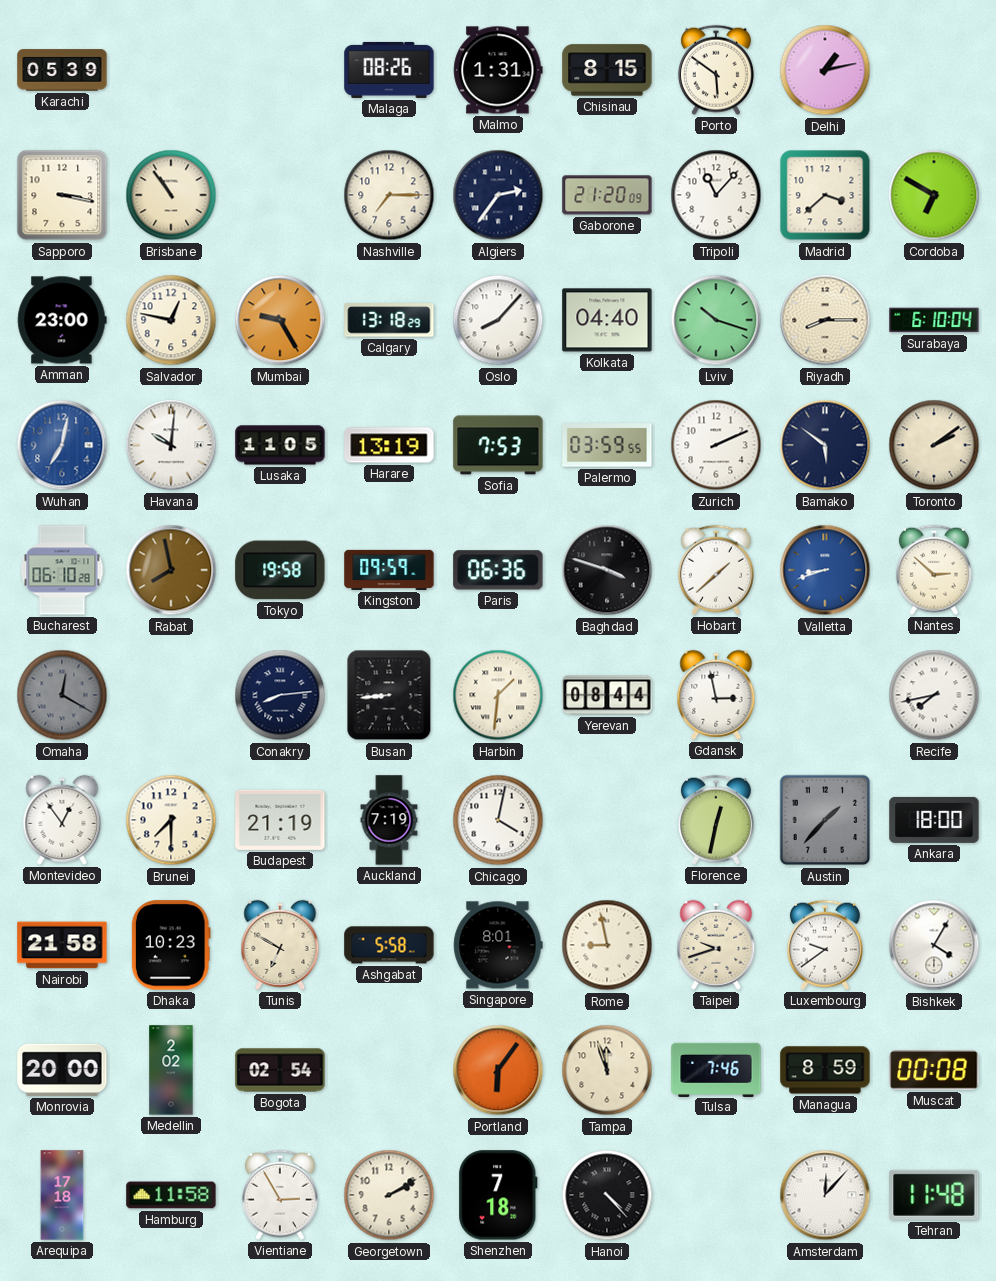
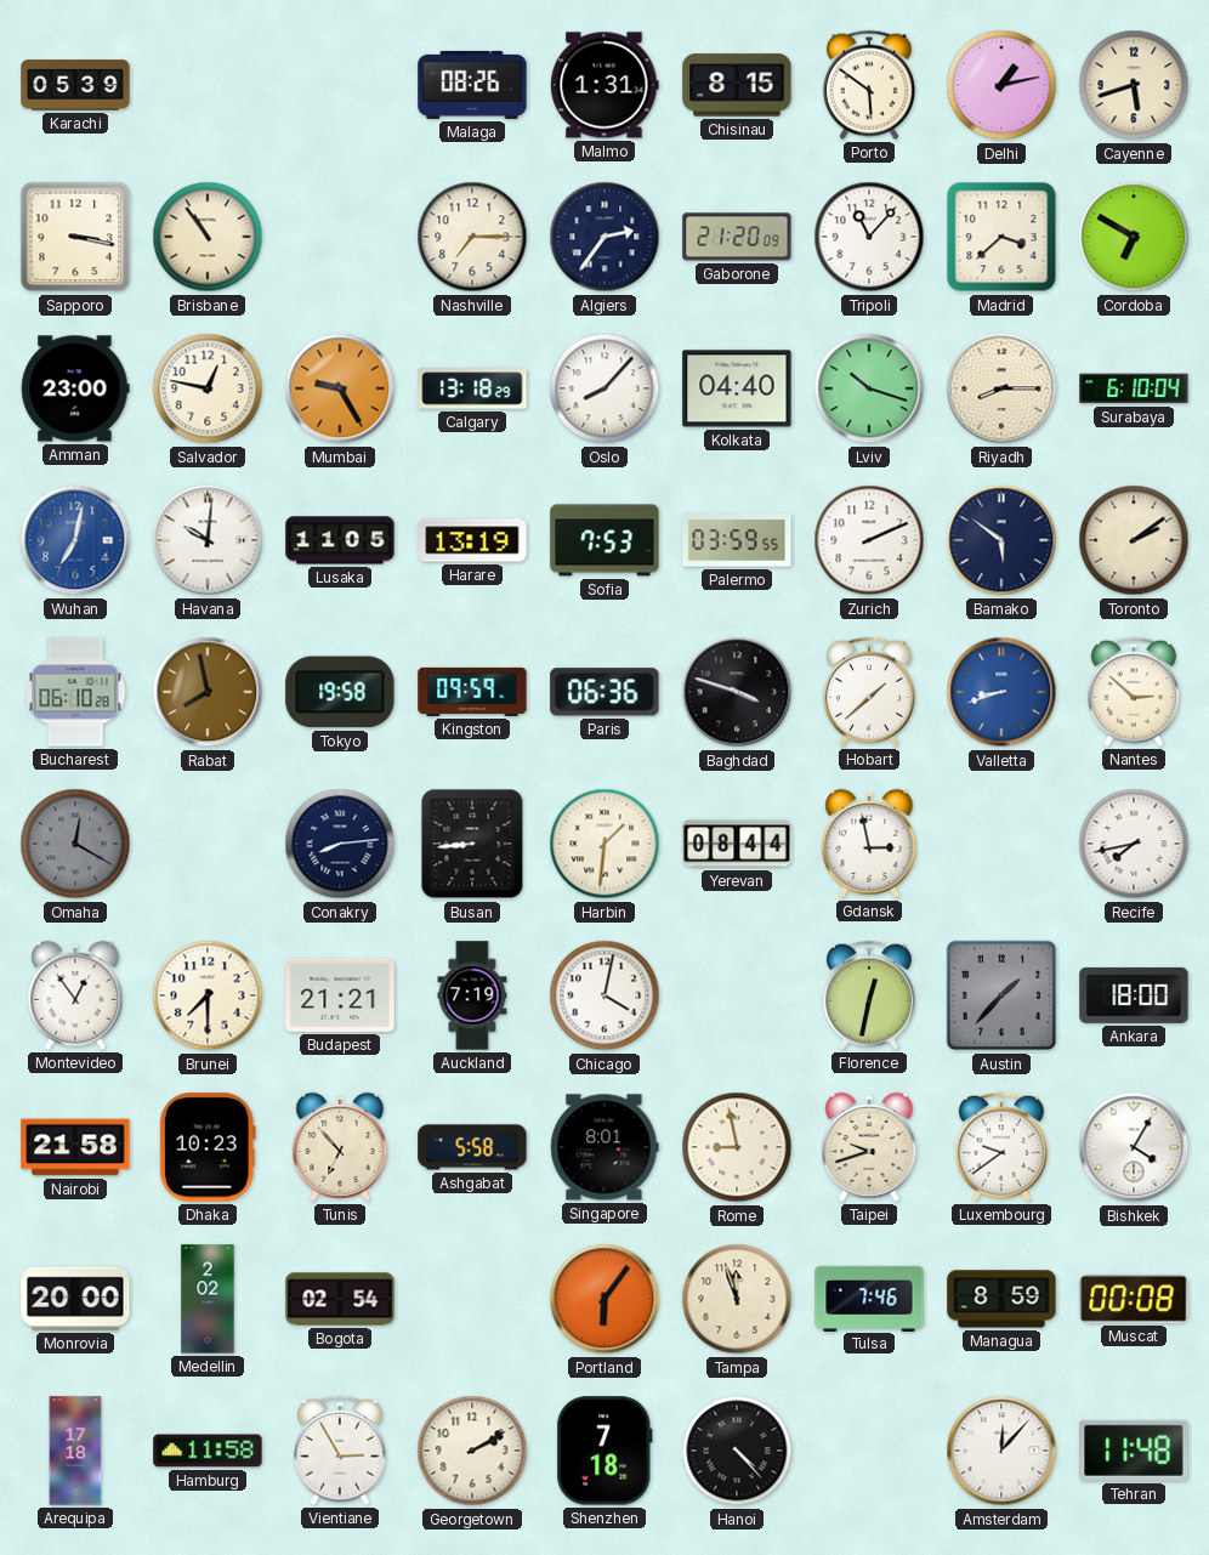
Cayenne: none -> 5:42 (1134, 85)
Budapest: 21:19 -> 21:21 (340, 995)
Tunis: 6:50 -> 6:53 (340, 1147)
